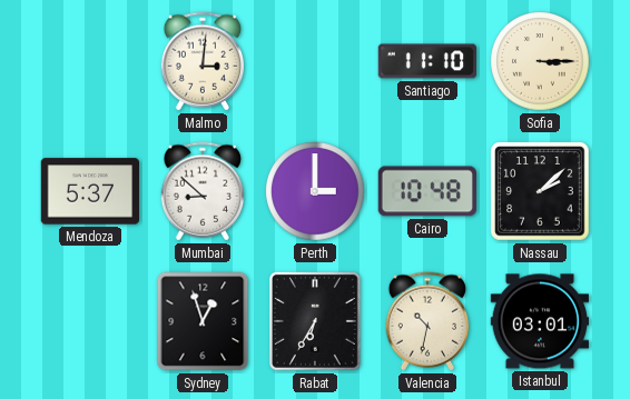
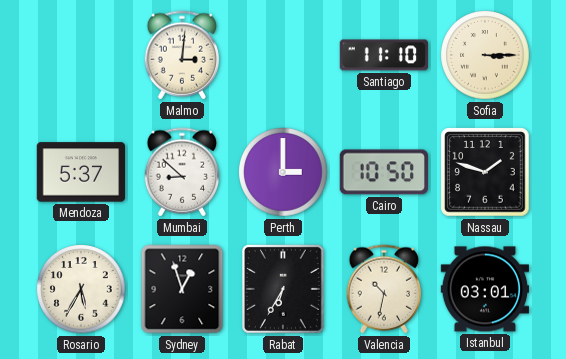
Cairo: 10:48 -> 10:50 (384, 172)
Nassau: 2:08 -> 1:48 (485, 172)
Rosario: none -> 5:35 (81, 289)
